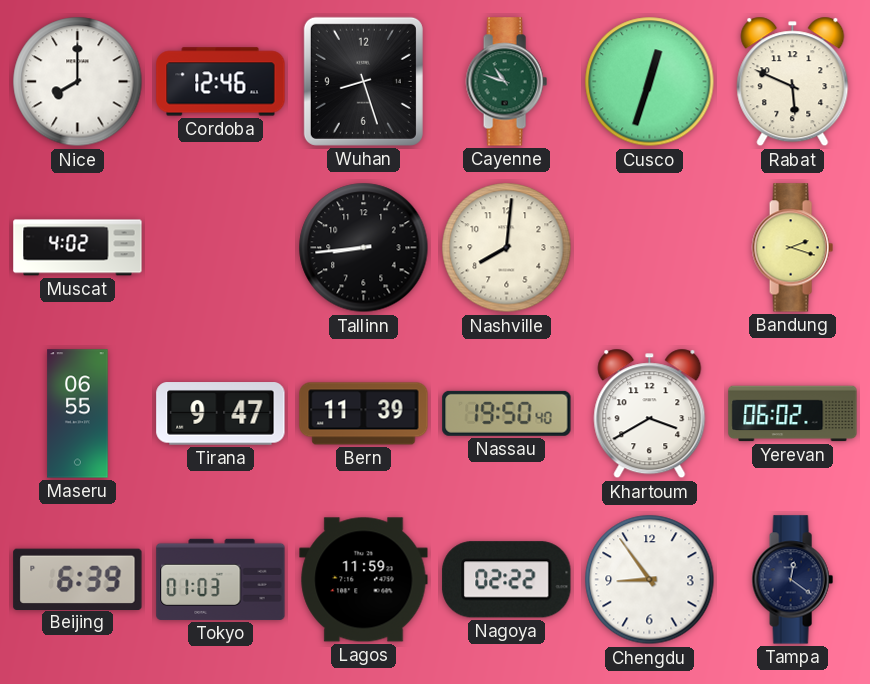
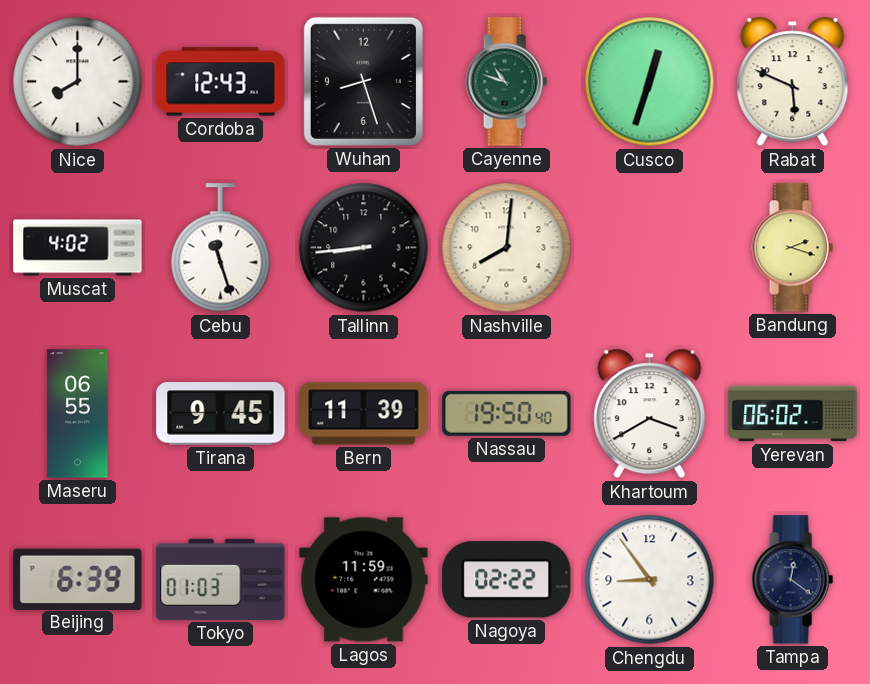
Cordoba: 12:46 -> 12:43 (221, 82)
Cebu: none -> 11:27 (221, 248)
Tirana: 9:47 -> 9:45 (221, 414)
